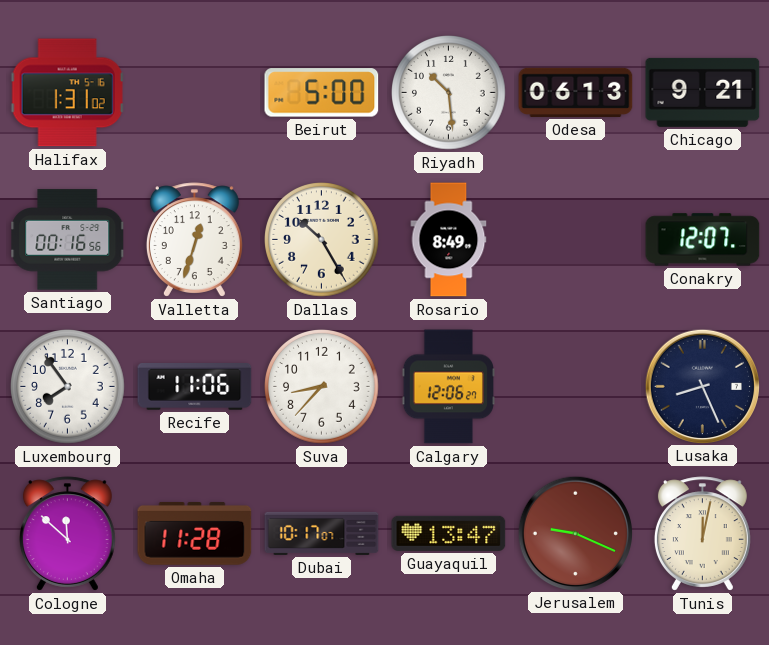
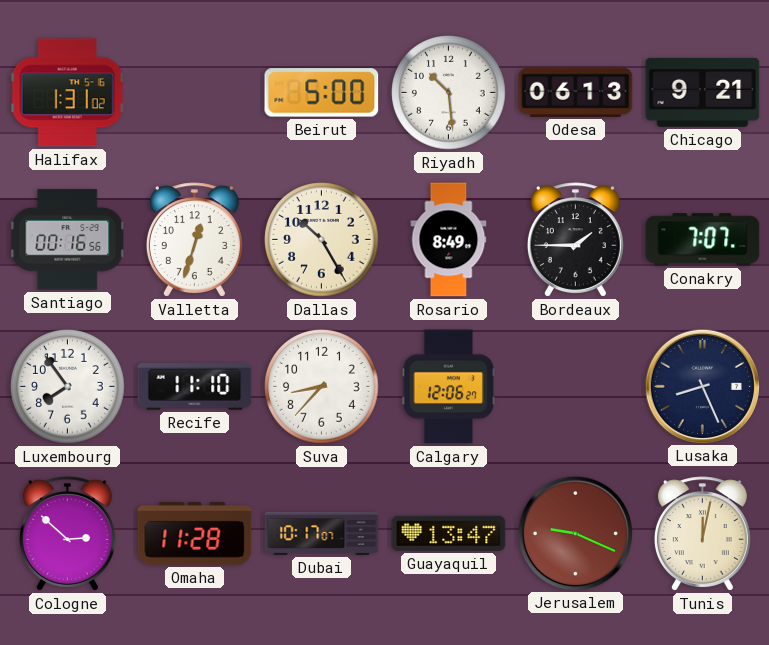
Bordeaux: none -> 1:45 (575, 240)
Conakry: 12:07 -> 7:07 (703, 240)
Recife: 11:06 -> 11:10 (195, 387)
Cologne: 11:52 -> 2:52 (67, 534)
